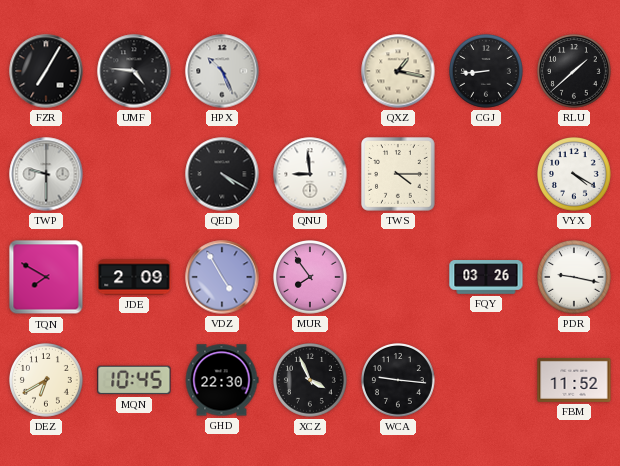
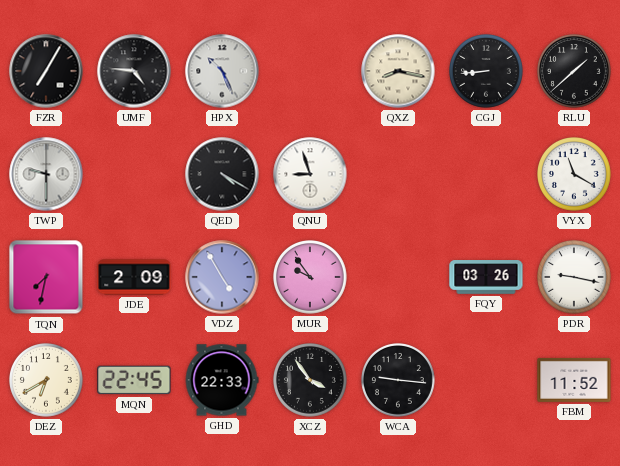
QXZ: 1:17 -> 8:17 (398, 71)
QNU: 8:59 -> 8:57 (310, 174)
TWS: 4:15 -> none (399, 175)
VYX: 4:20 -> 11:20 (575, 175)
TQN: 7:50 -> 7:32 (46, 277)
MUR: 7:54 -> 9:54 (311, 278)
MQN: 10:45 -> 22:45 (134, 380)
GHD: 22:30 -> 22:33 (222, 380)
XCZ: 3:56 -> 3:54 (311, 381)
